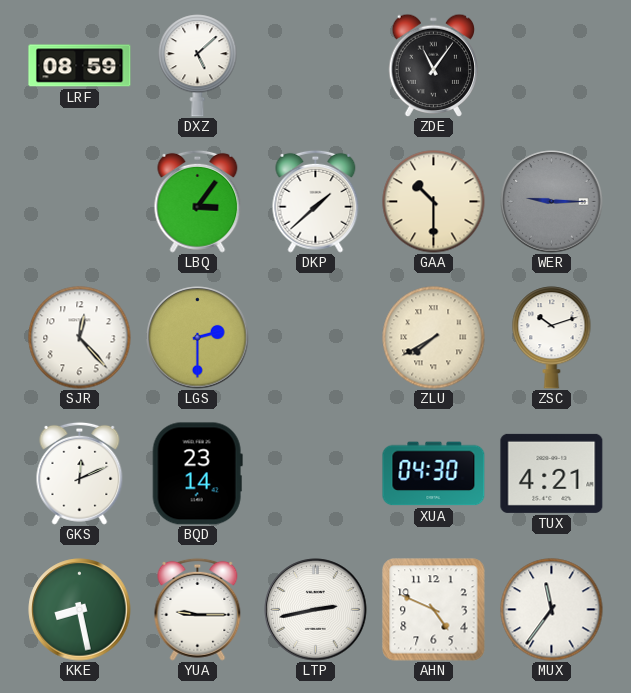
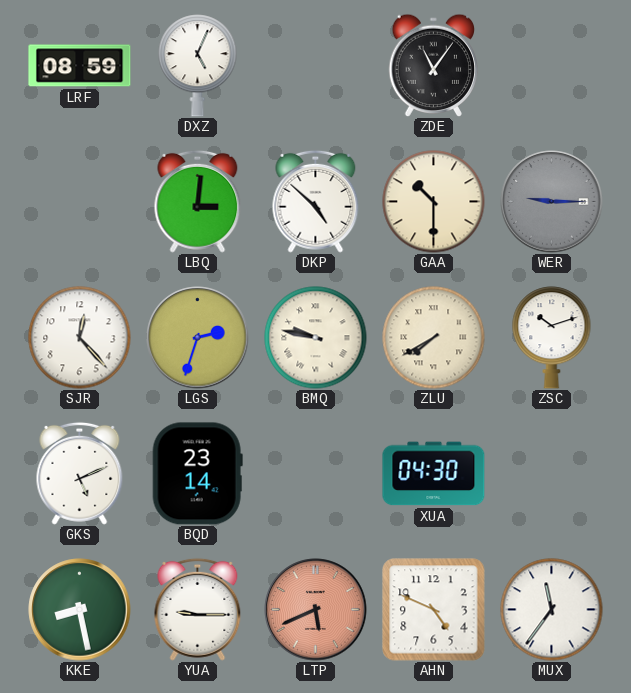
DXZ: 5:08 -> 5:04 (198, 66)
LBQ: 3:06 -> 3:01 (198, 201)
DKP: 1:38 -> 4:52 (316, 201)
LGS: 2:30 -> 2:33 (198, 338)
BMQ: none -> 9:47 (316, 338)
GKS: 12:11 -> 5:11 (80, 473)
TUX: 4:21 -> none (552, 473)
LTP: 2:43 -> 5:41 (316, 610)
LTP dial: white -> salmon (316, 610)
